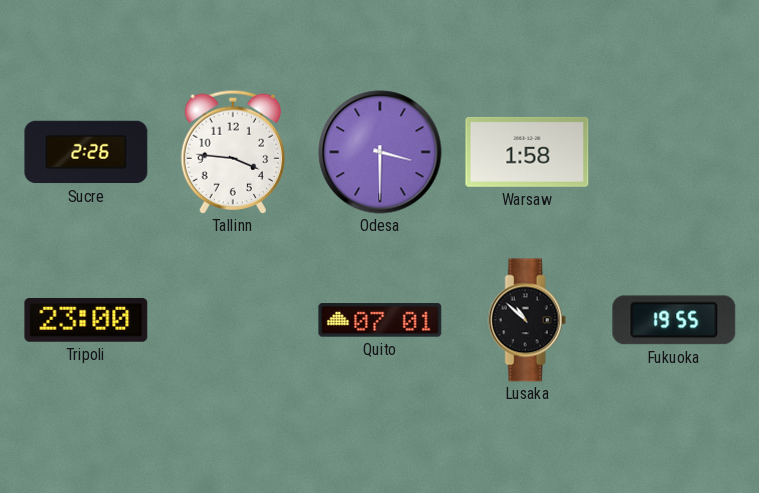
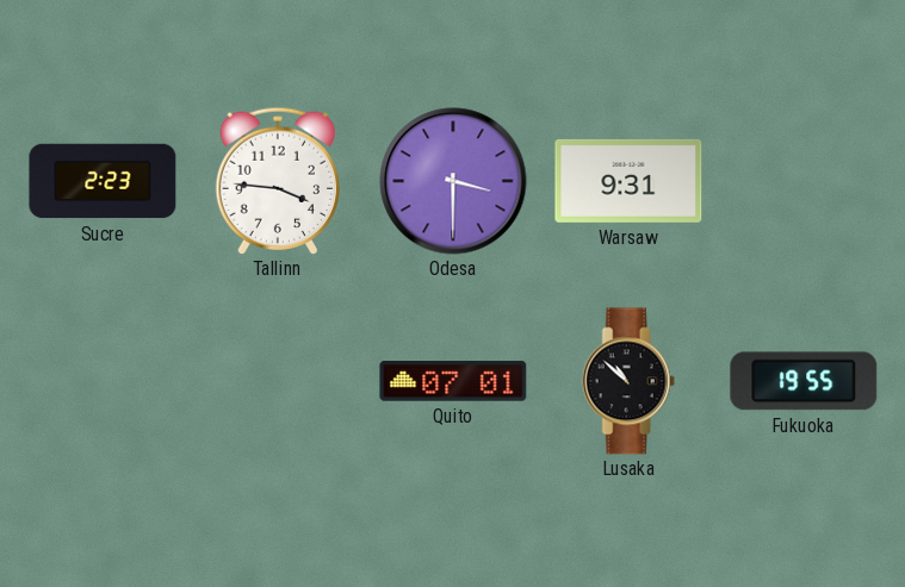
Sucre: 2:26 -> 2:23 (103, 181)
Warsaw: 1:58 -> 9:31 (628, 181)
Tripoli: 23:00 -> none (86, 320)
